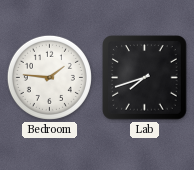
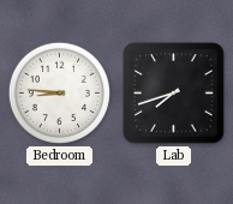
Bedroom: 1:46 -> 8:46 (59, 92)
